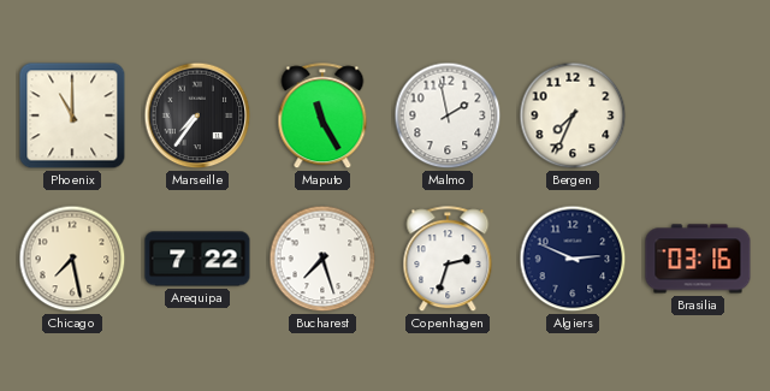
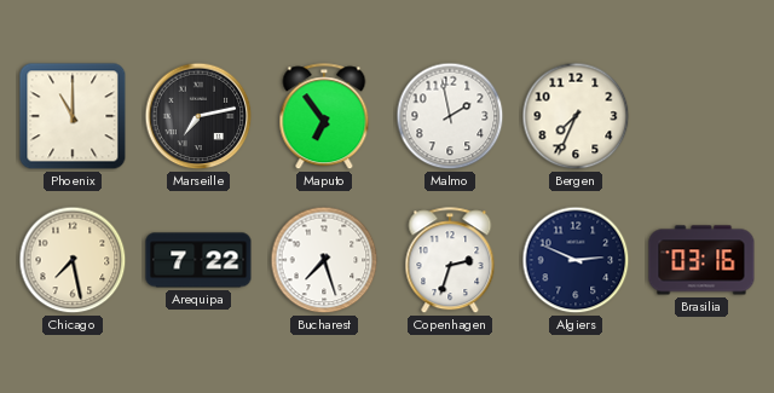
Marseille: 7:36 -> 7:13 (198, 116)
Maputo: 11:25 -> 6:54 (324, 117)
